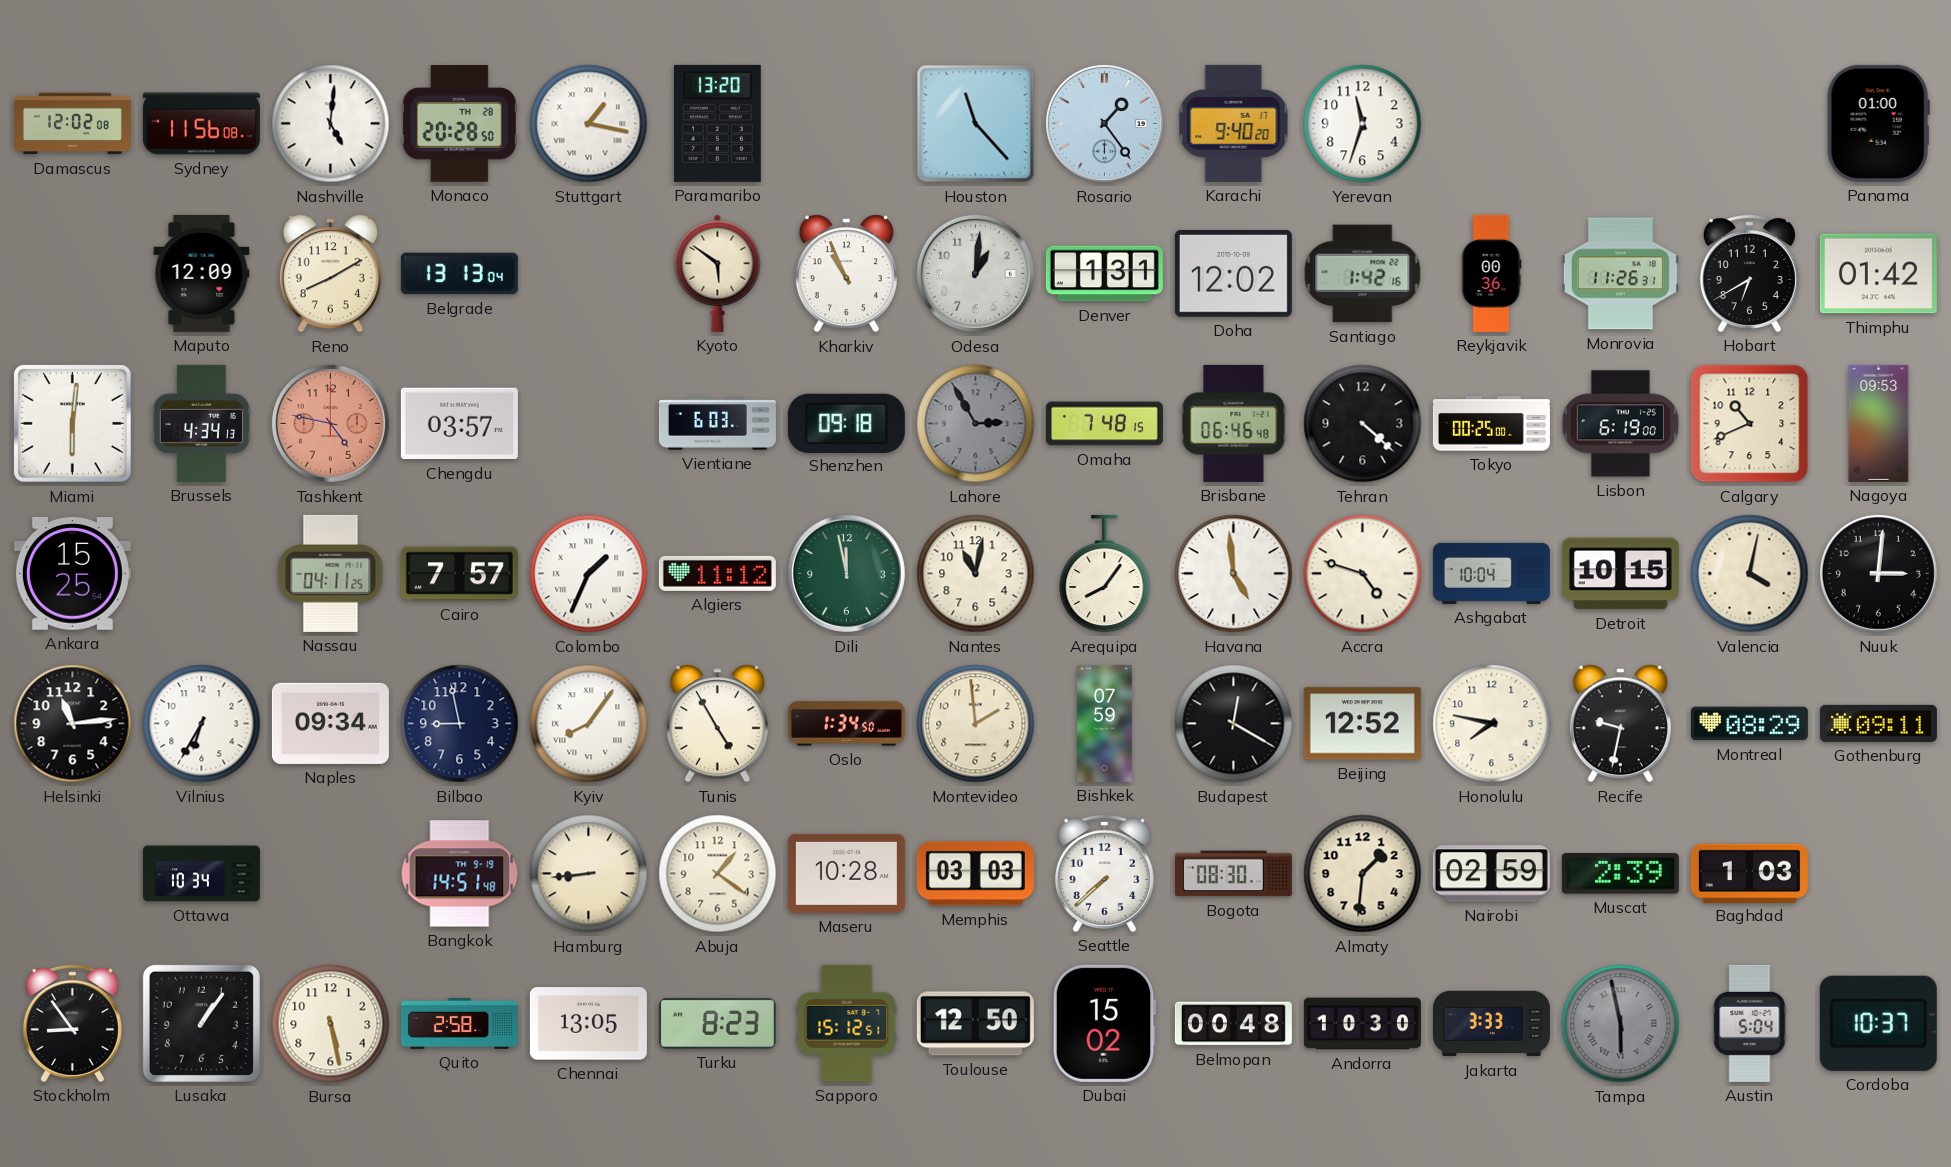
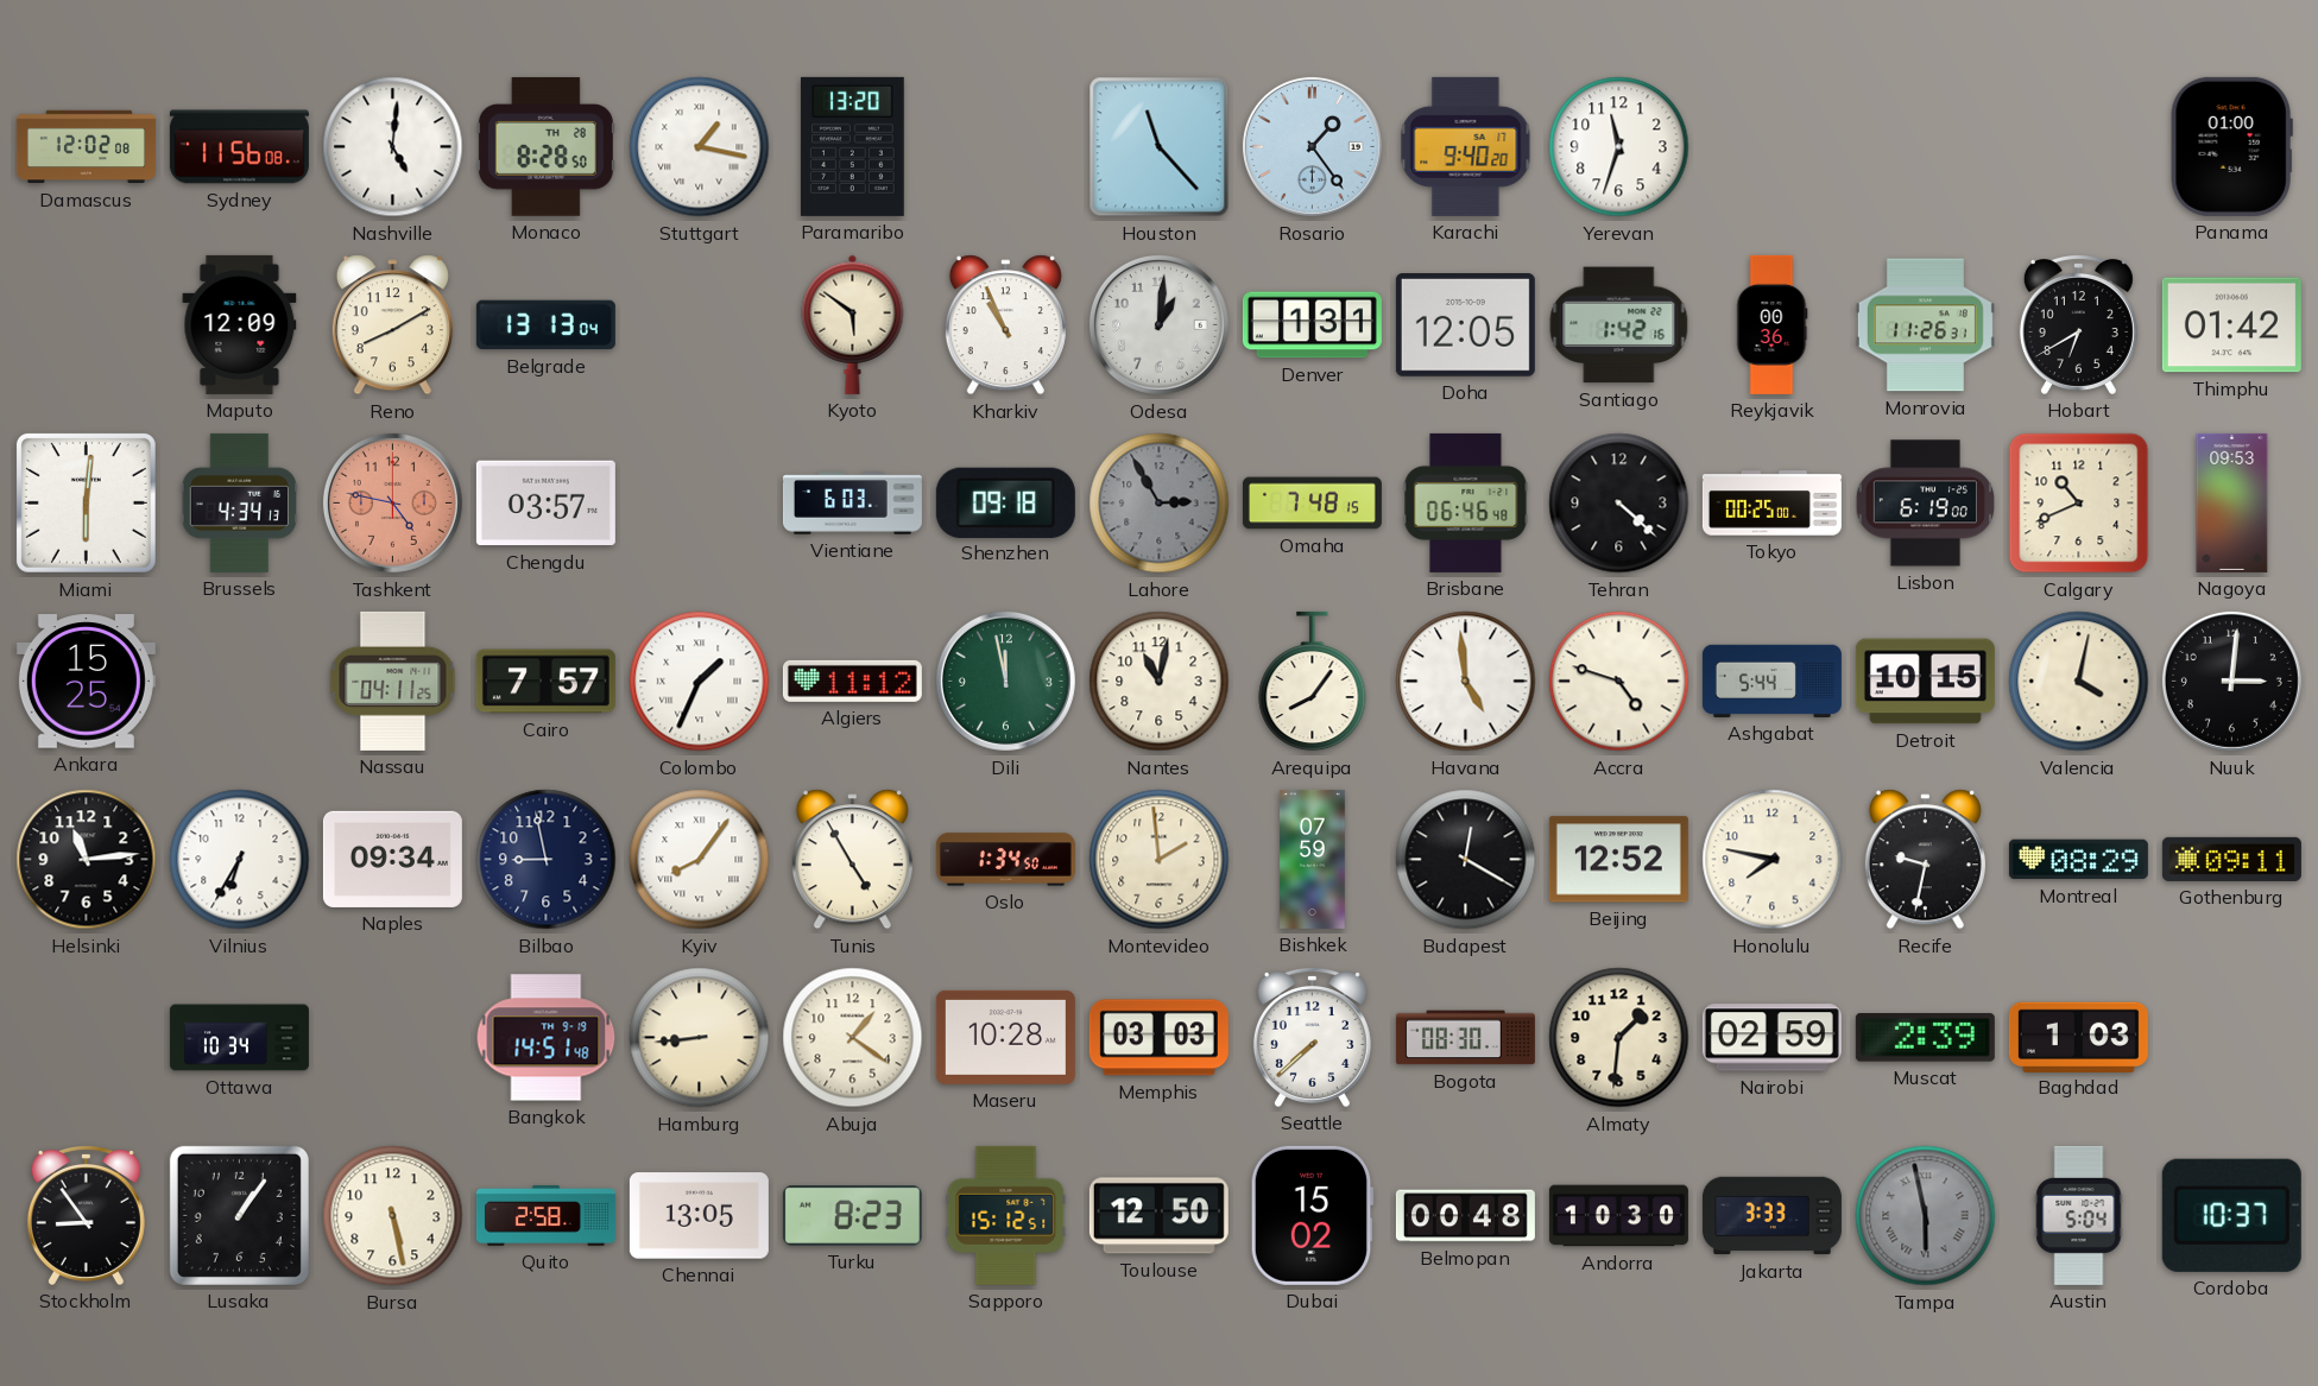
Monaco: 20:28 -> 8:28 (545, 147)
Doha: 12:02 -> 12:05 (1465, 325)
Ashgabat: 10:04 -> 5:44 (1771, 681)
